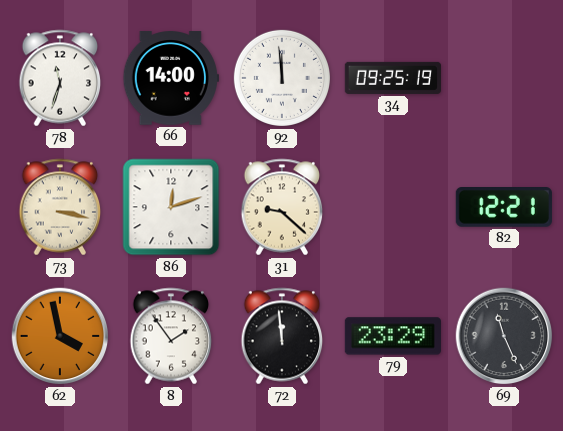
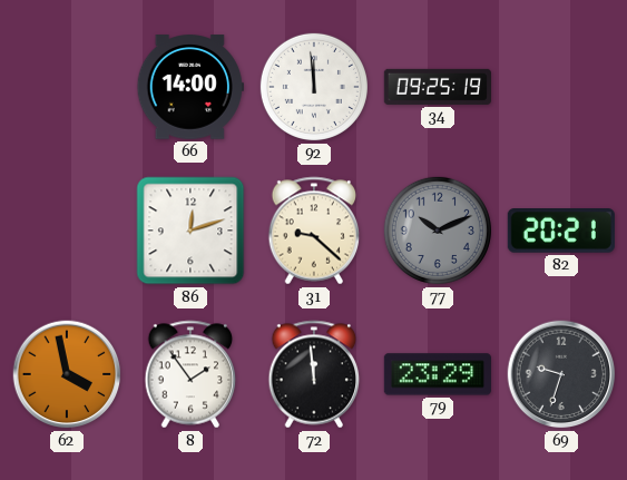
78: 11:33 -> none (60, 78)
73: 3:17 -> none (60, 207)
77: none -> 10:11 (438, 231)
82: 12:21 -> 20:21 (561, 232)
69: 11:26 -> 9:33 (561, 374)
